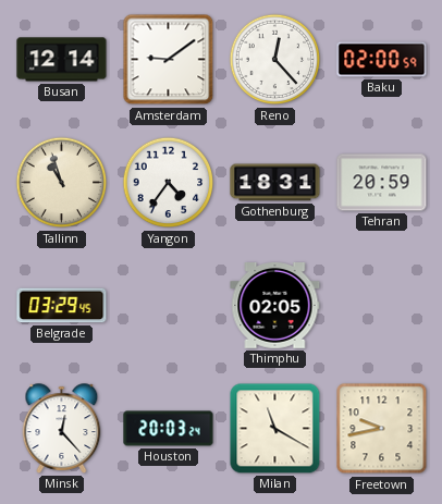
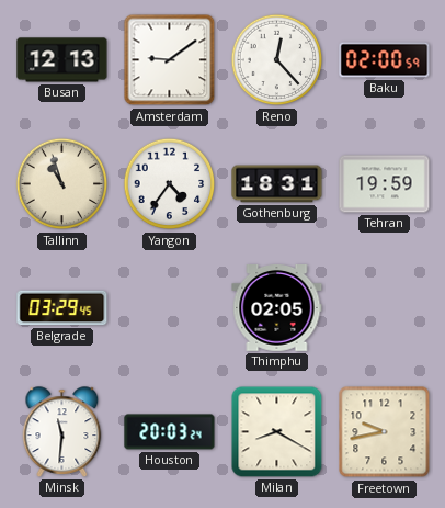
Busan: 12:14 -> 12:13 (62, 60)
Tehran: 20:59 -> 19:59 (385, 184)
Minsk: 12:23 -> 11:31 (62, 432)
Milan: 11:20 -> 8:20 (277, 432)
